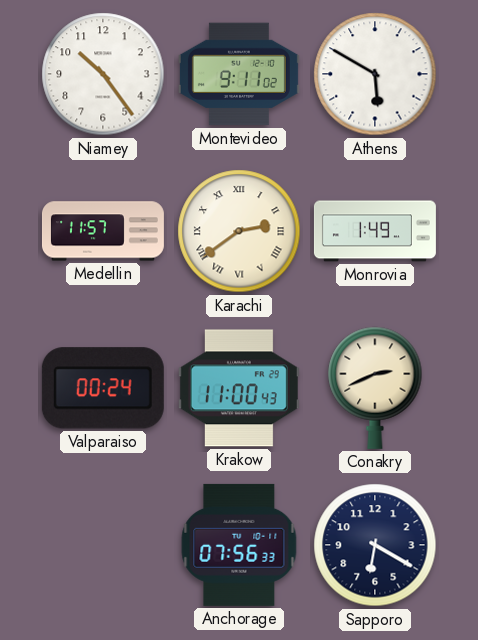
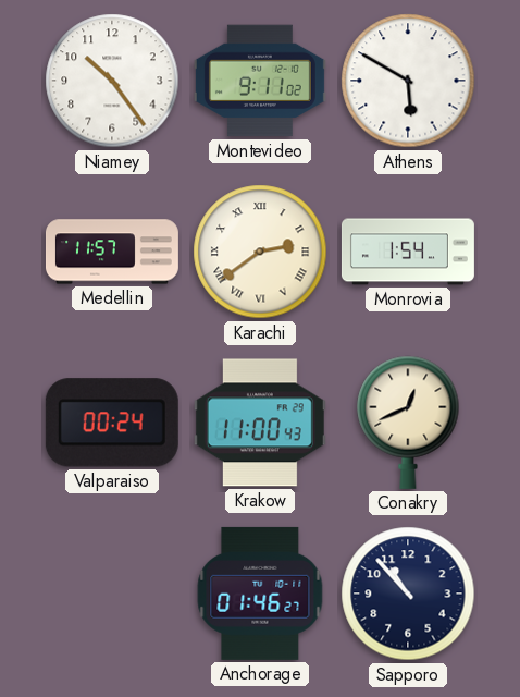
Monrovia: 1:49 -> 1:54 (408, 252)
Conakry: 2:41 -> 12:41 (408, 423)
Anchorage: 07:56 -> 01:46 (260, 594)
Sapporo: 6:20 -> 10:53 (408, 594)
